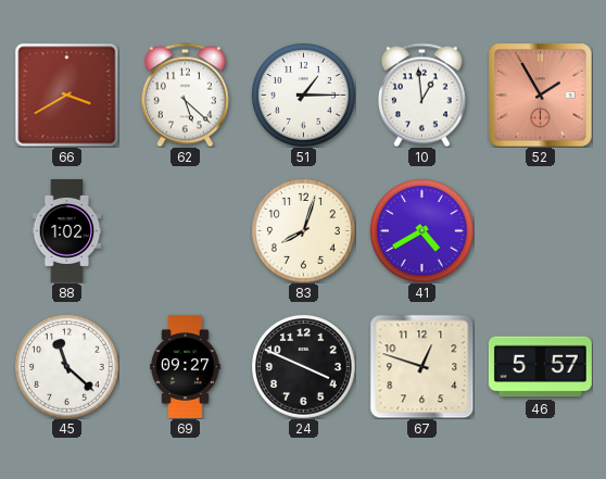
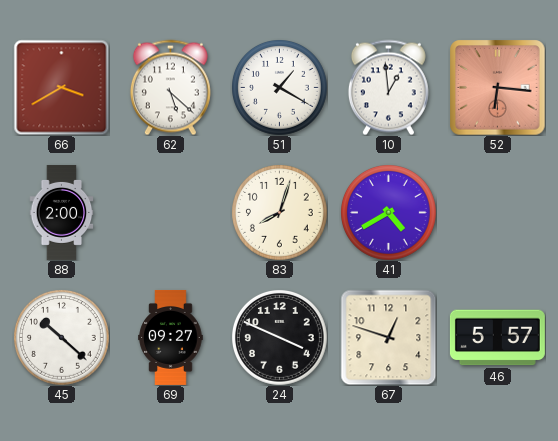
51: 1:15 -> 1:20 (280, 88)
52: 1:55 -> 6:16 (497, 87)
88: 1:02 -> 2:00 (62, 212)
45: 11:22 -> 10:22 (62, 338)
